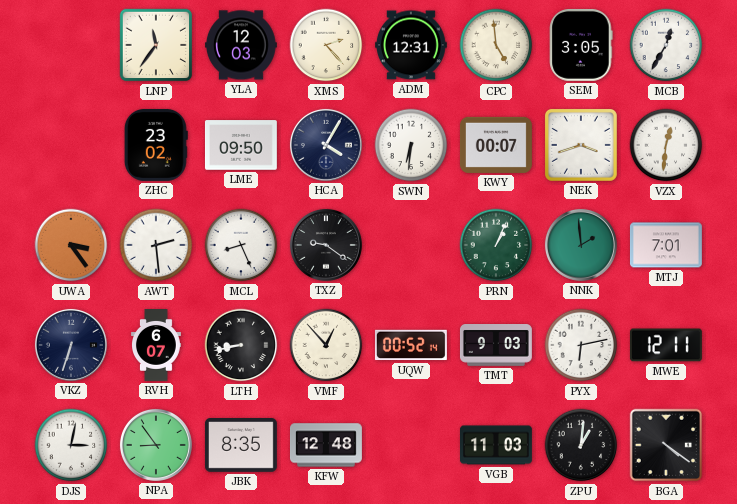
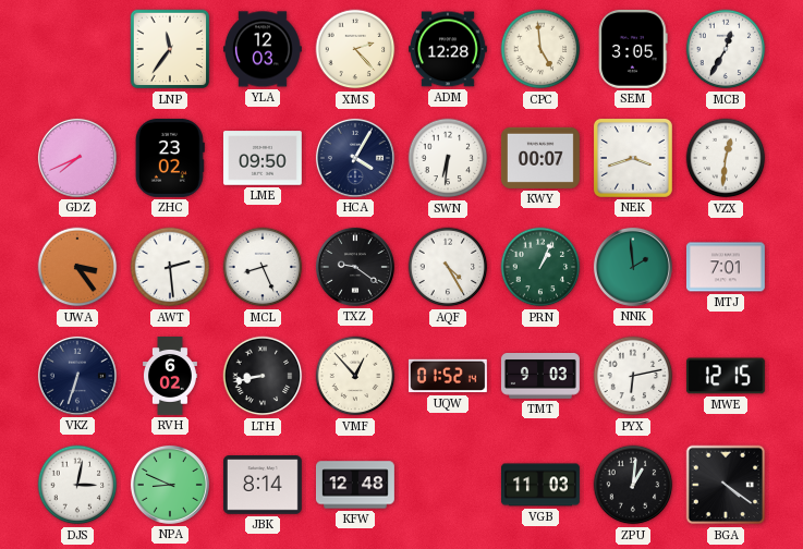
ADM: 12:31 -> 12:28 (448, 49)
GDZ: none -> 7:41 (77, 158)
AQF: none -> 4:25 (448, 267)
RVH: 6:07 -> 6:02 (171, 377)
UQW: 00:52 -> 01:52 (448, 376)
MWE: 12:11 -> 12:15 (726, 376)
NPA: 8:54 -> 8:49 (170, 485)
JBK: 8:35 -> 8:14 (263, 486)
